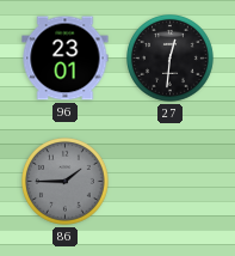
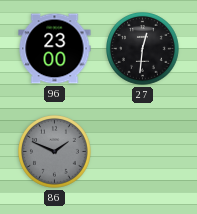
96: 23:01 -> 23:00 (55, 49)
86: 1:45 -> 1:49 (55, 152)
